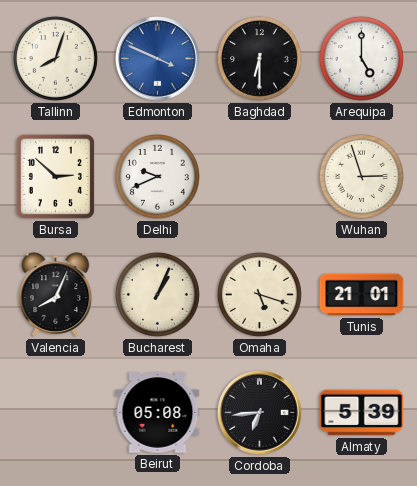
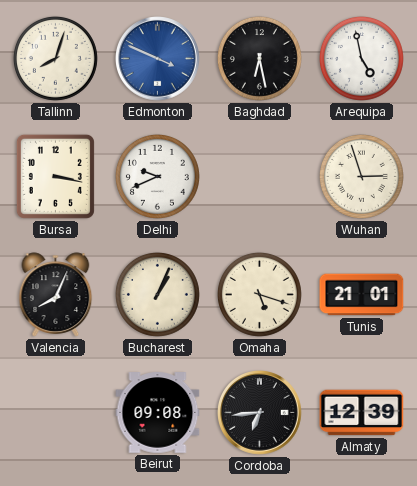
Baghdad: 6:30 -> 6:28 (259, 58)
Arequipa: 5:00 -> 4:58 (361, 58)
Bursa: 2:52 -> 3:17 (55, 176)
Beirut: 05:08 -> 09:08 (158, 413)
Almaty: 5:39 -> 12:39 (362, 413)
